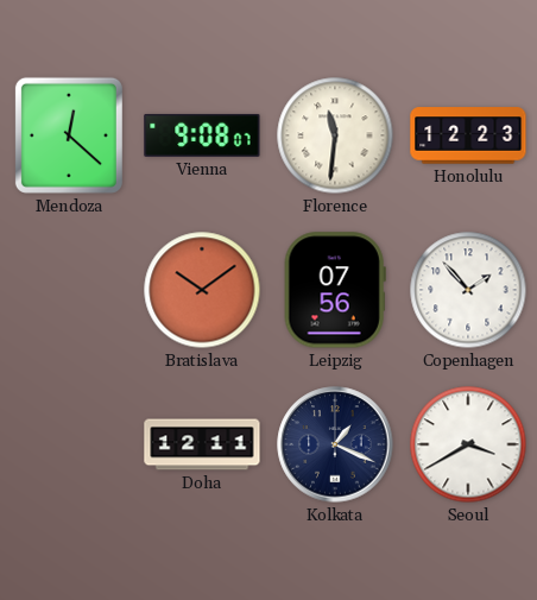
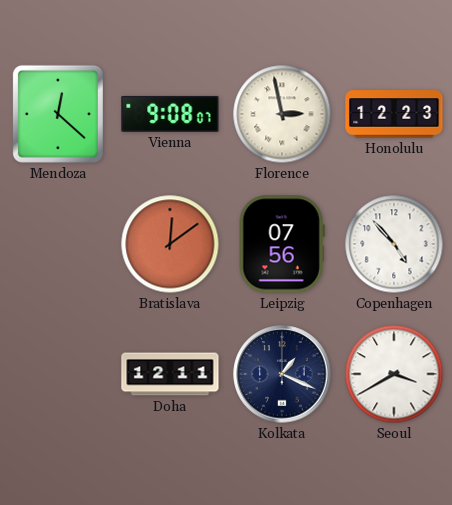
Florence: 11:31 -> 2:58 (282, 114)
Bratislava: 10:09 -> 12:09 (170, 244)
Copenhagen: 1:53 -> 4:53 (394, 244)
